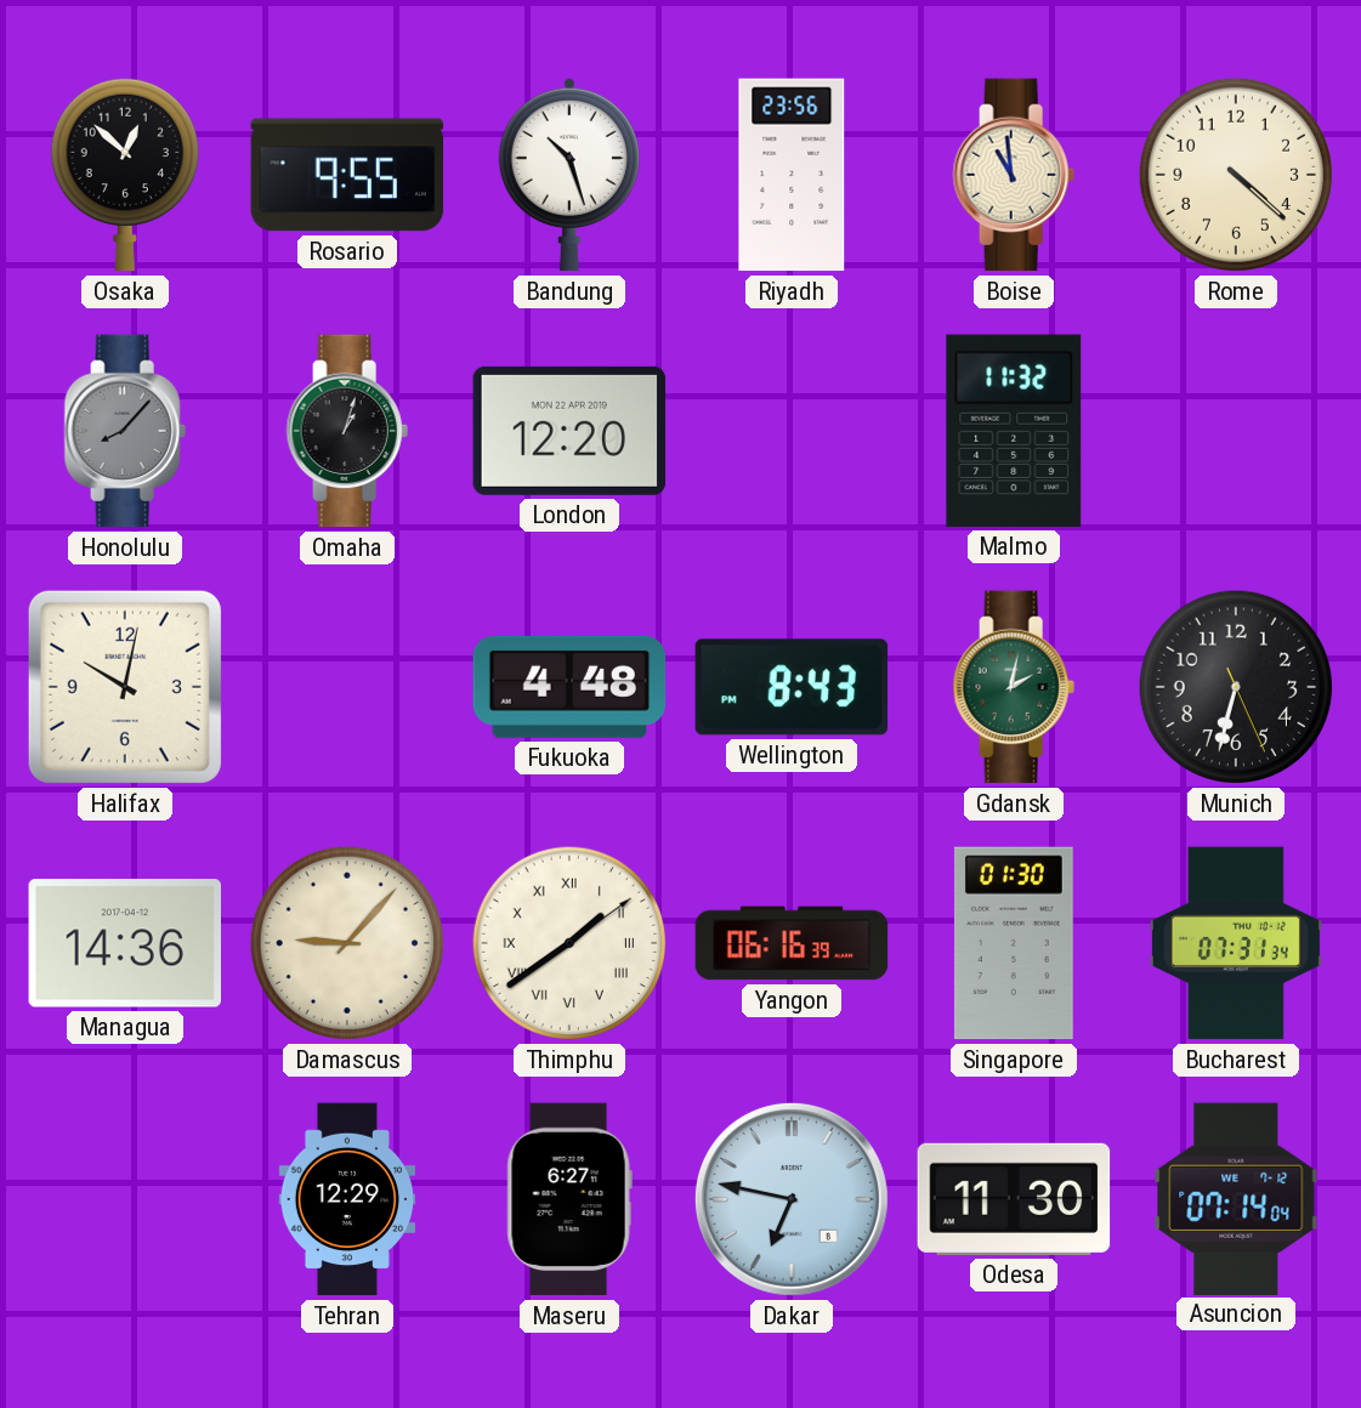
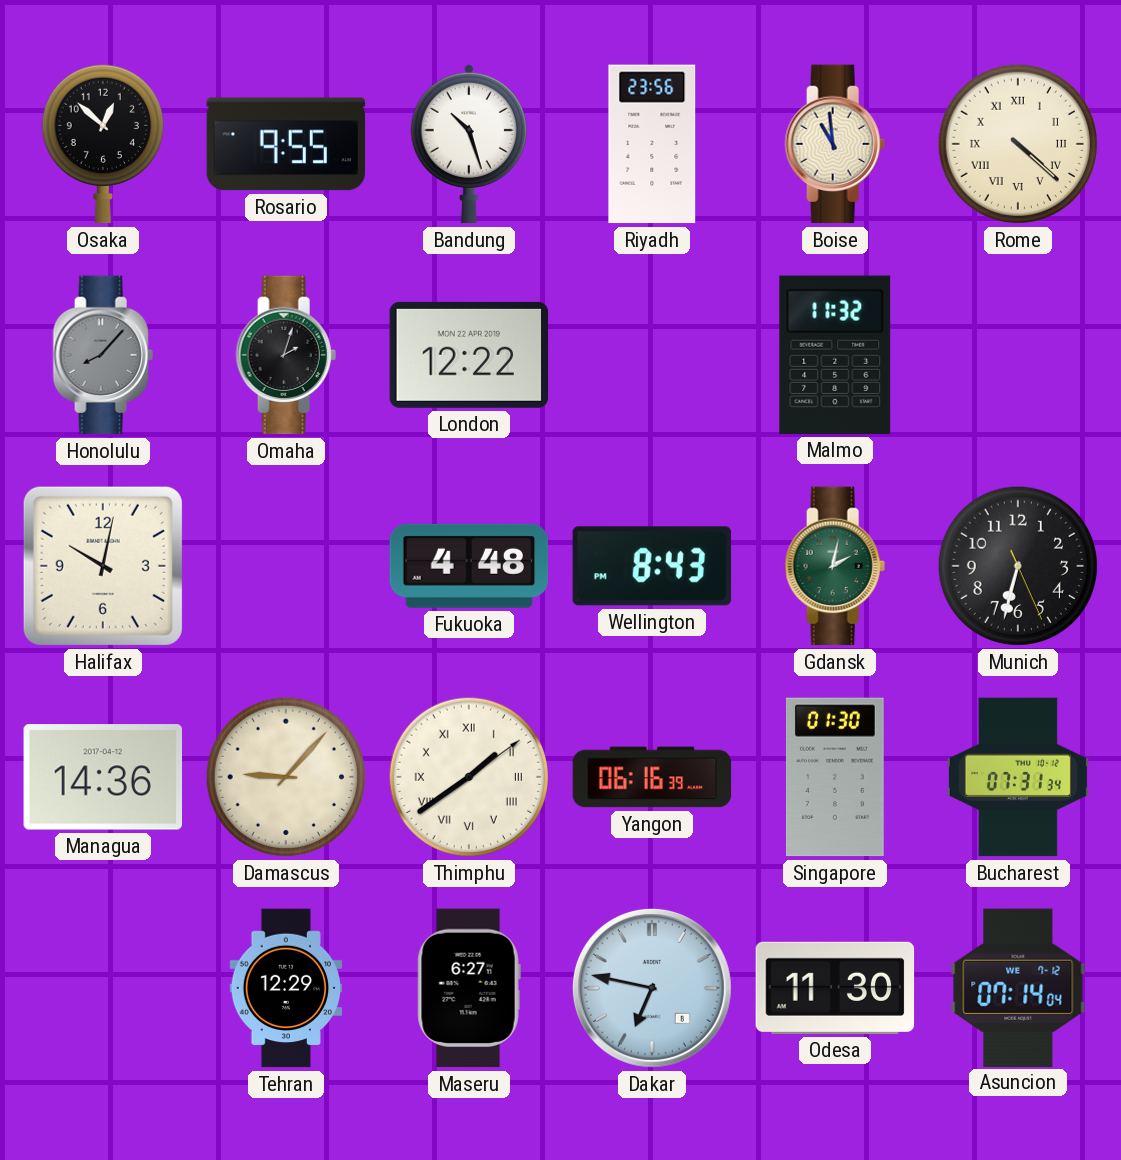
Rome numerals: Arabic -> Roman (1018, 144)
Omaha: 1:03 -> 2:03 (286, 355)
London: 12:20 -> 12:22 (469, 355)
